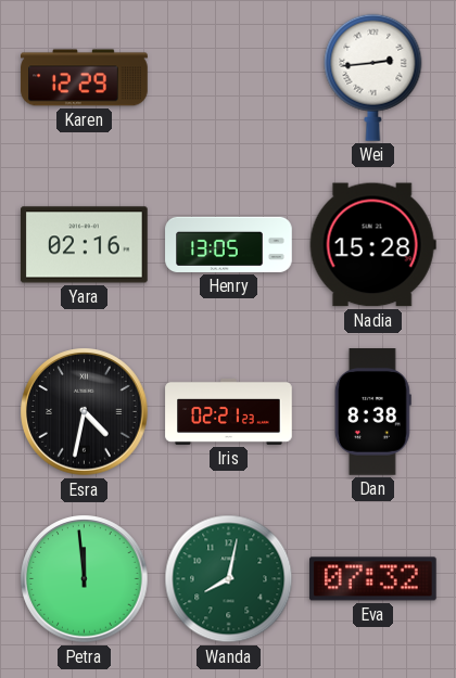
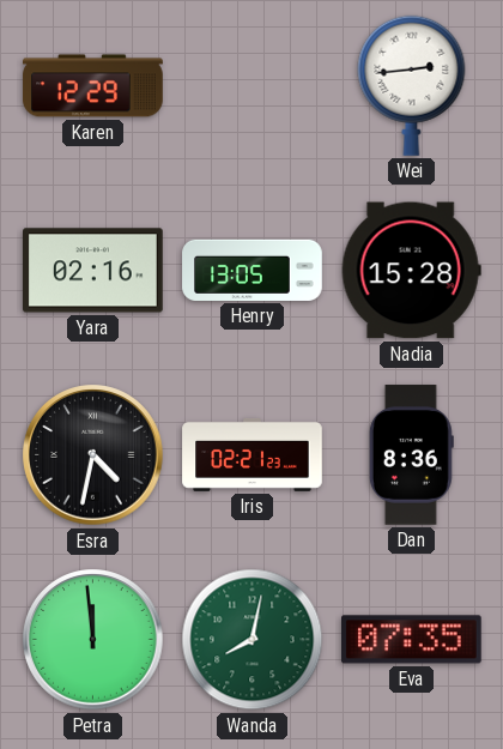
Dan: 8:38 -> 8:36 (411, 455)
Eva: 07:32 -> 07:35 (412, 640)
